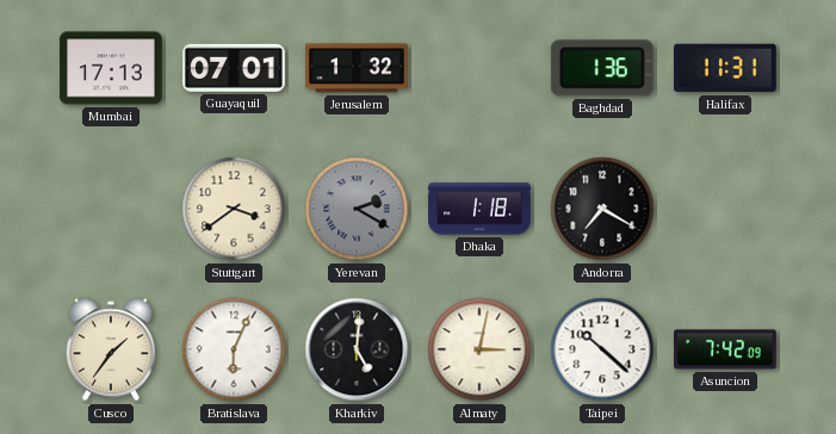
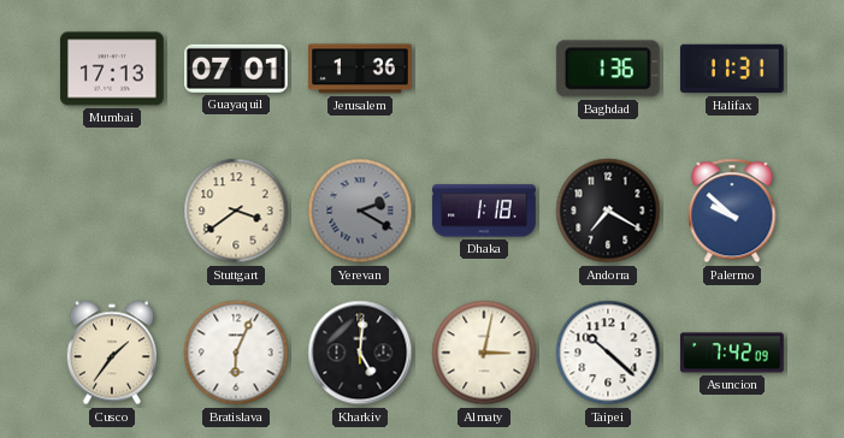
Jerusalem: 1:32 -> 1:36 (360, 69)
Palermo: none -> 9:52 (732, 211)
